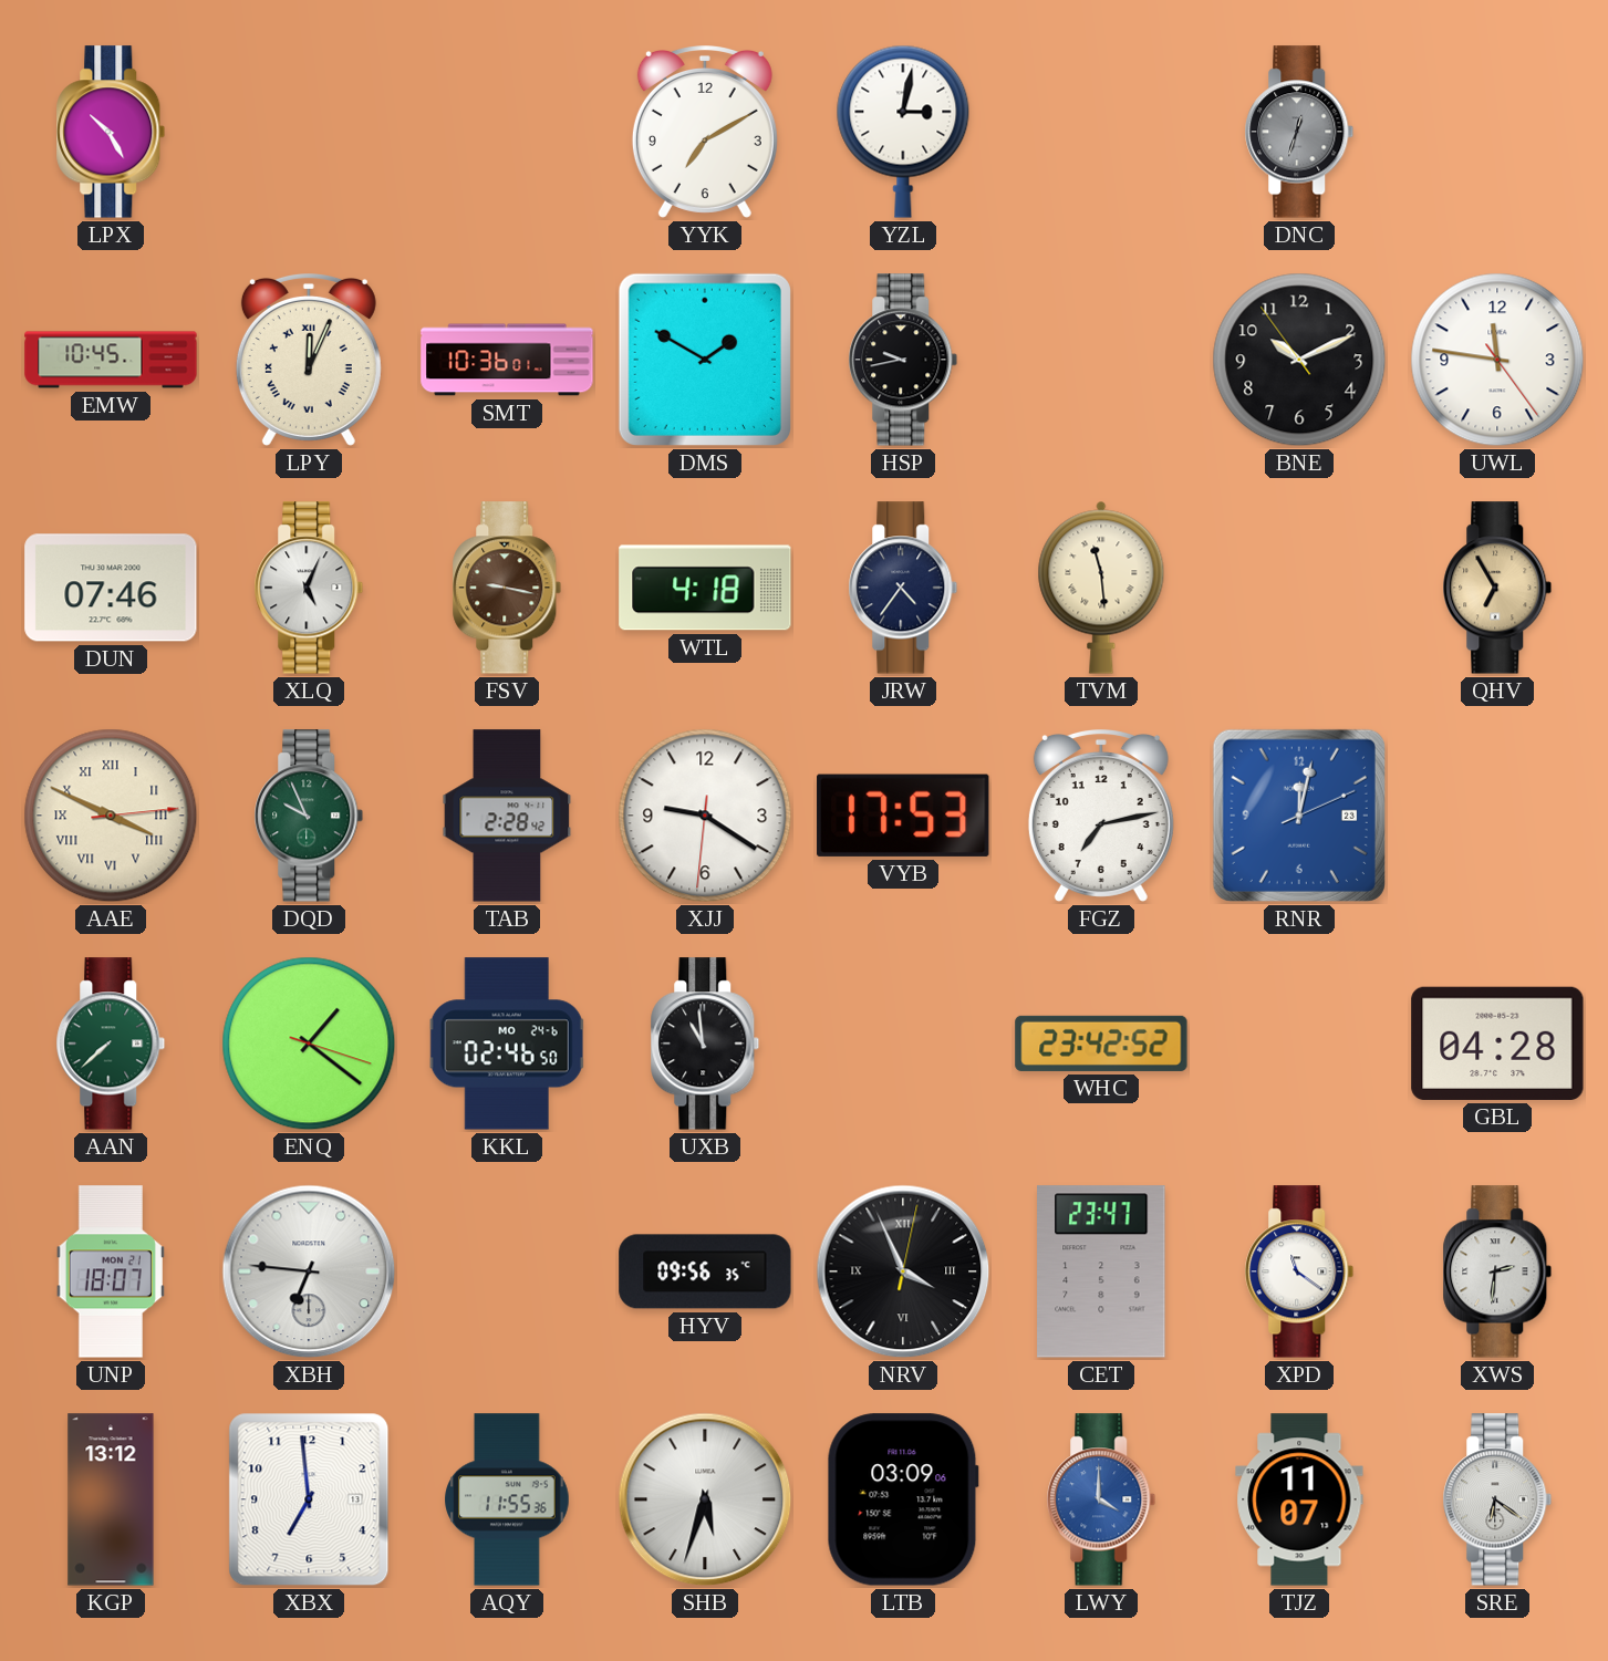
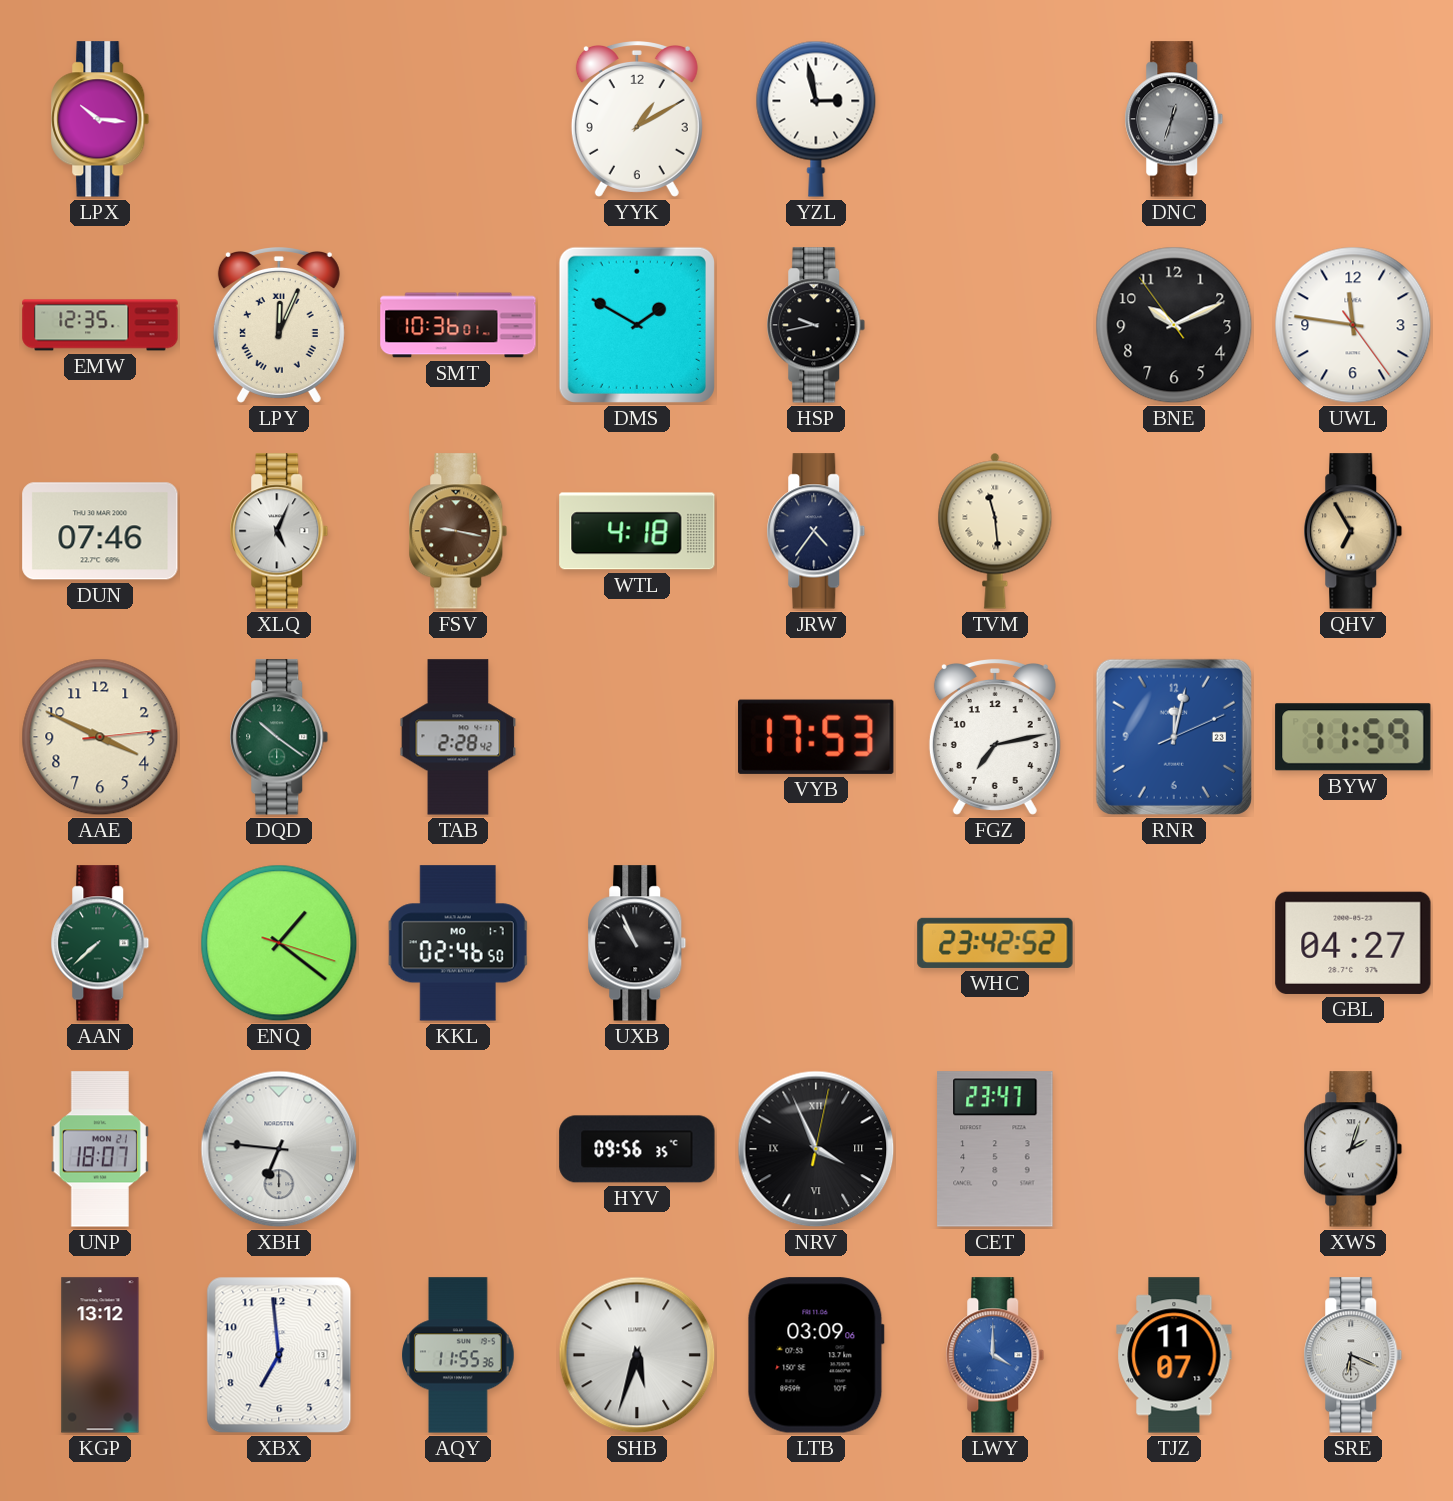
LPX: 10:25 -> 10:16 (100, 119)
YYK: 7:10 -> 1:10 (637, 120)
YZL: 3:02 -> 2:58 (816, 119)
EMW: 10:45 -> 12:35 (100, 325)
AAE numerals: Roman -> Arabic (100, 737)
DQD: 9:56 -> 10:21 (279, 737)
XJJ: 9:20 -> none (705, 816)
BYW: none -> 11:59 (1353, 737)
KKL date: MO 24-6 -> MO 1-7 (458, 943)
UXB: 10:59 -> 10:56 (637, 943)
GBL: 04:28 -> 04:27 (1353, 943)
XPD: 11:21 -> none (1299, 1271)
XWS: 2:31 -> 2:03 (1353, 1149)
SRE: 6:21 -> 6:19 (1353, 1355)
